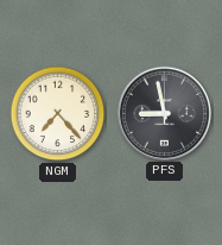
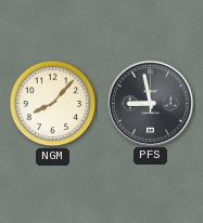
NGM: 7:23 -> 8:07 (53, 104)
